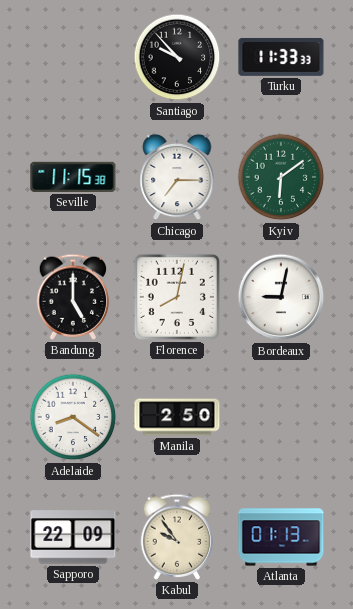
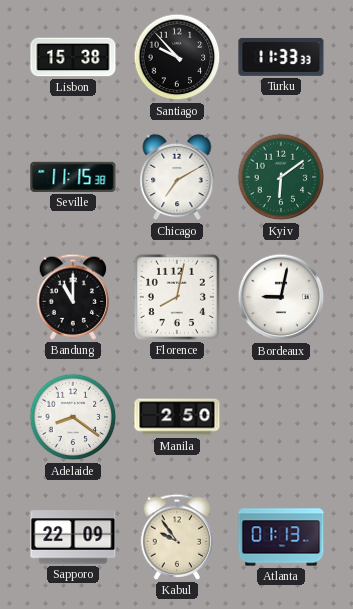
Lisbon: none -> 15:38 (73, 57)
Chicago: 7:15 -> 7:10 (177, 177)
Bandung: 5:00 -> 11:00 (73, 297)
